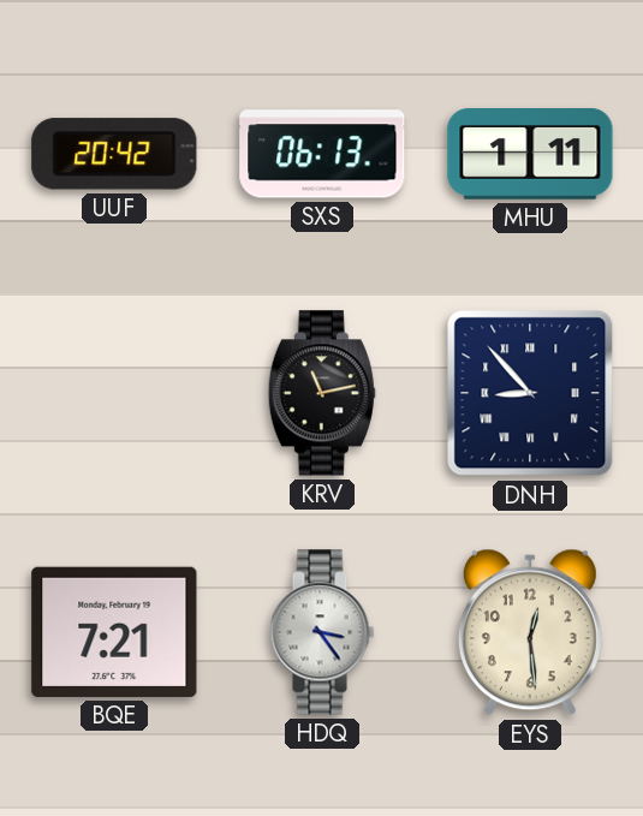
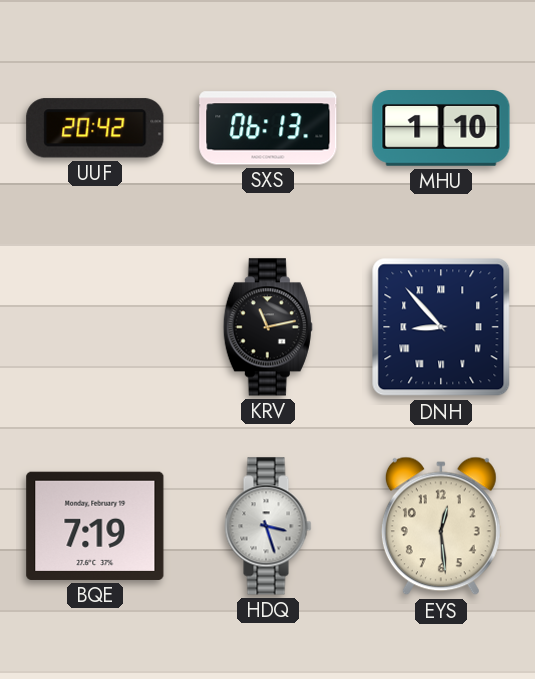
MHU: 1:11 -> 1:10 (441, 128)
BQE: 7:21 -> 7:19 (95, 526)
HDQ: 3:24 -> 3:27 (268, 526)
